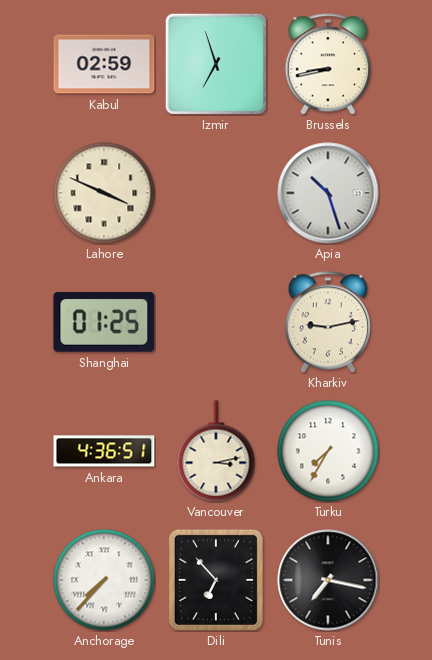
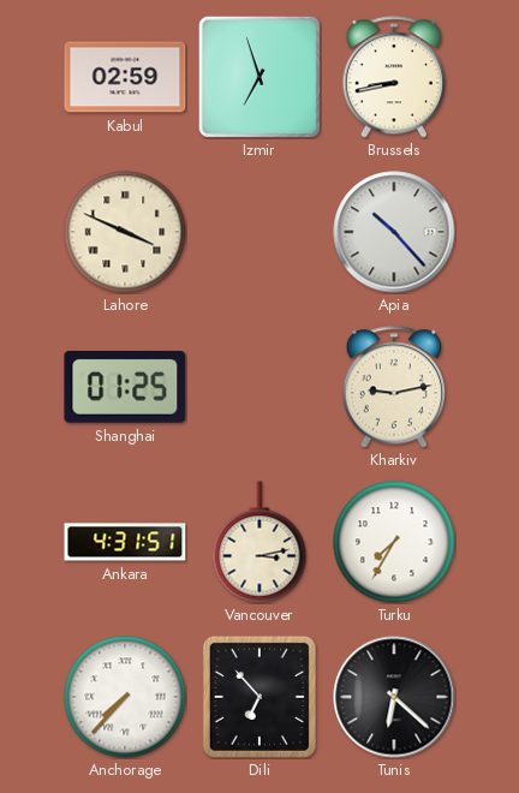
Apia: 10:27 -> 10:23 (394, 232)
Ankara: 4:36 -> 4:31 (125, 542)
Tunis: 7:17 -> 6:22 (394, 697)
